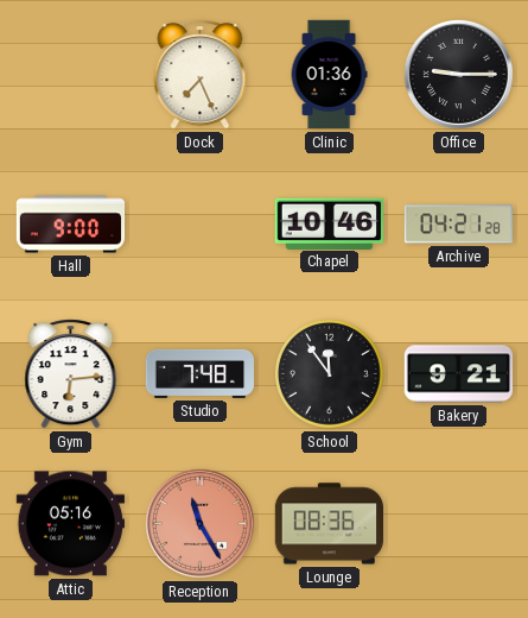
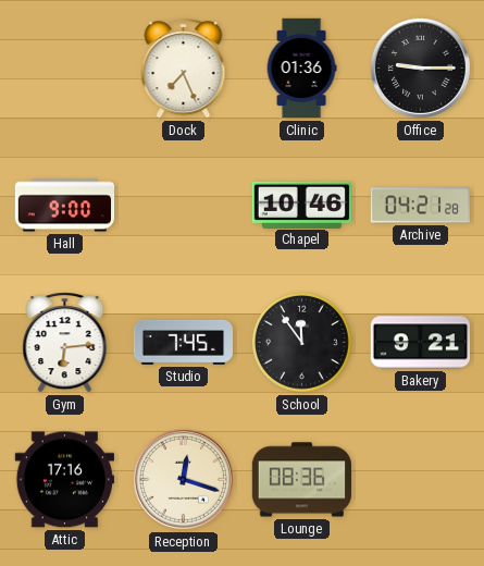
Studio: 7:48 -> 7:45 (184, 342)
Attic: 05:16 -> 17:16 (64, 480)
Reception: 11:25 -> 12:18 (183, 479)
Reception dial: salmon -> cream (183, 479)
